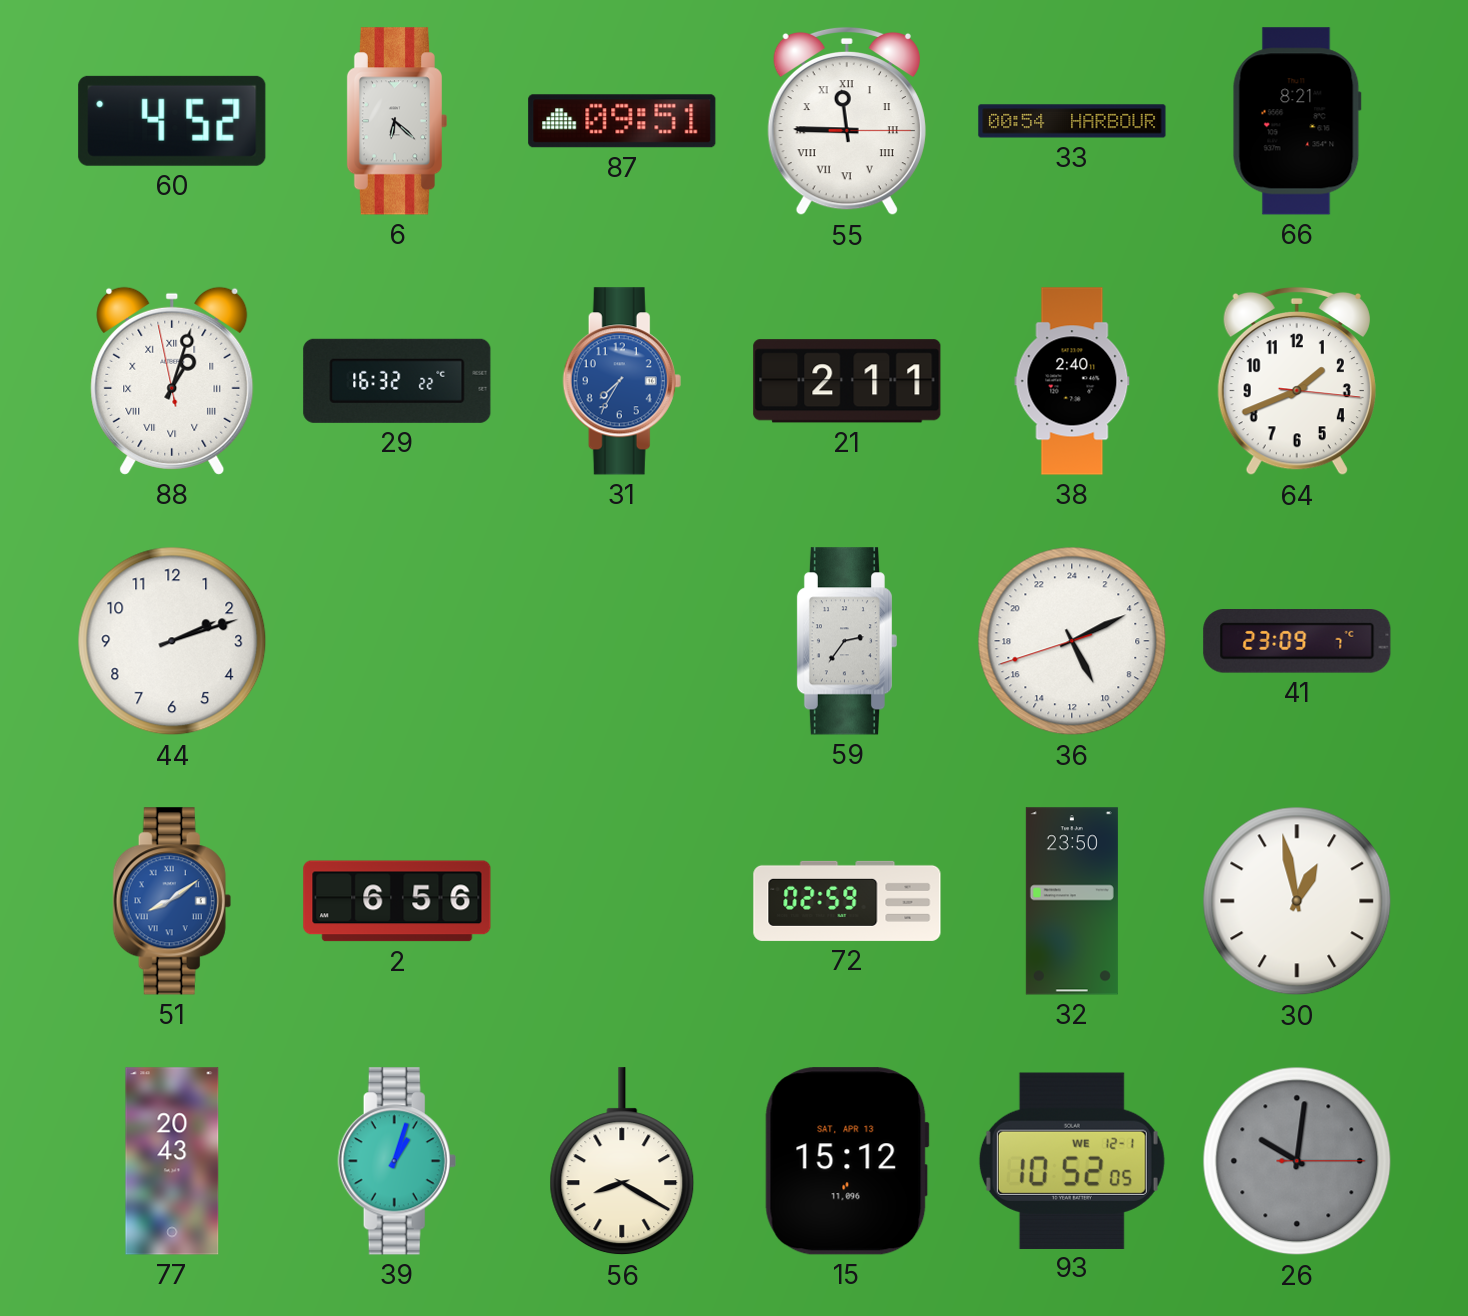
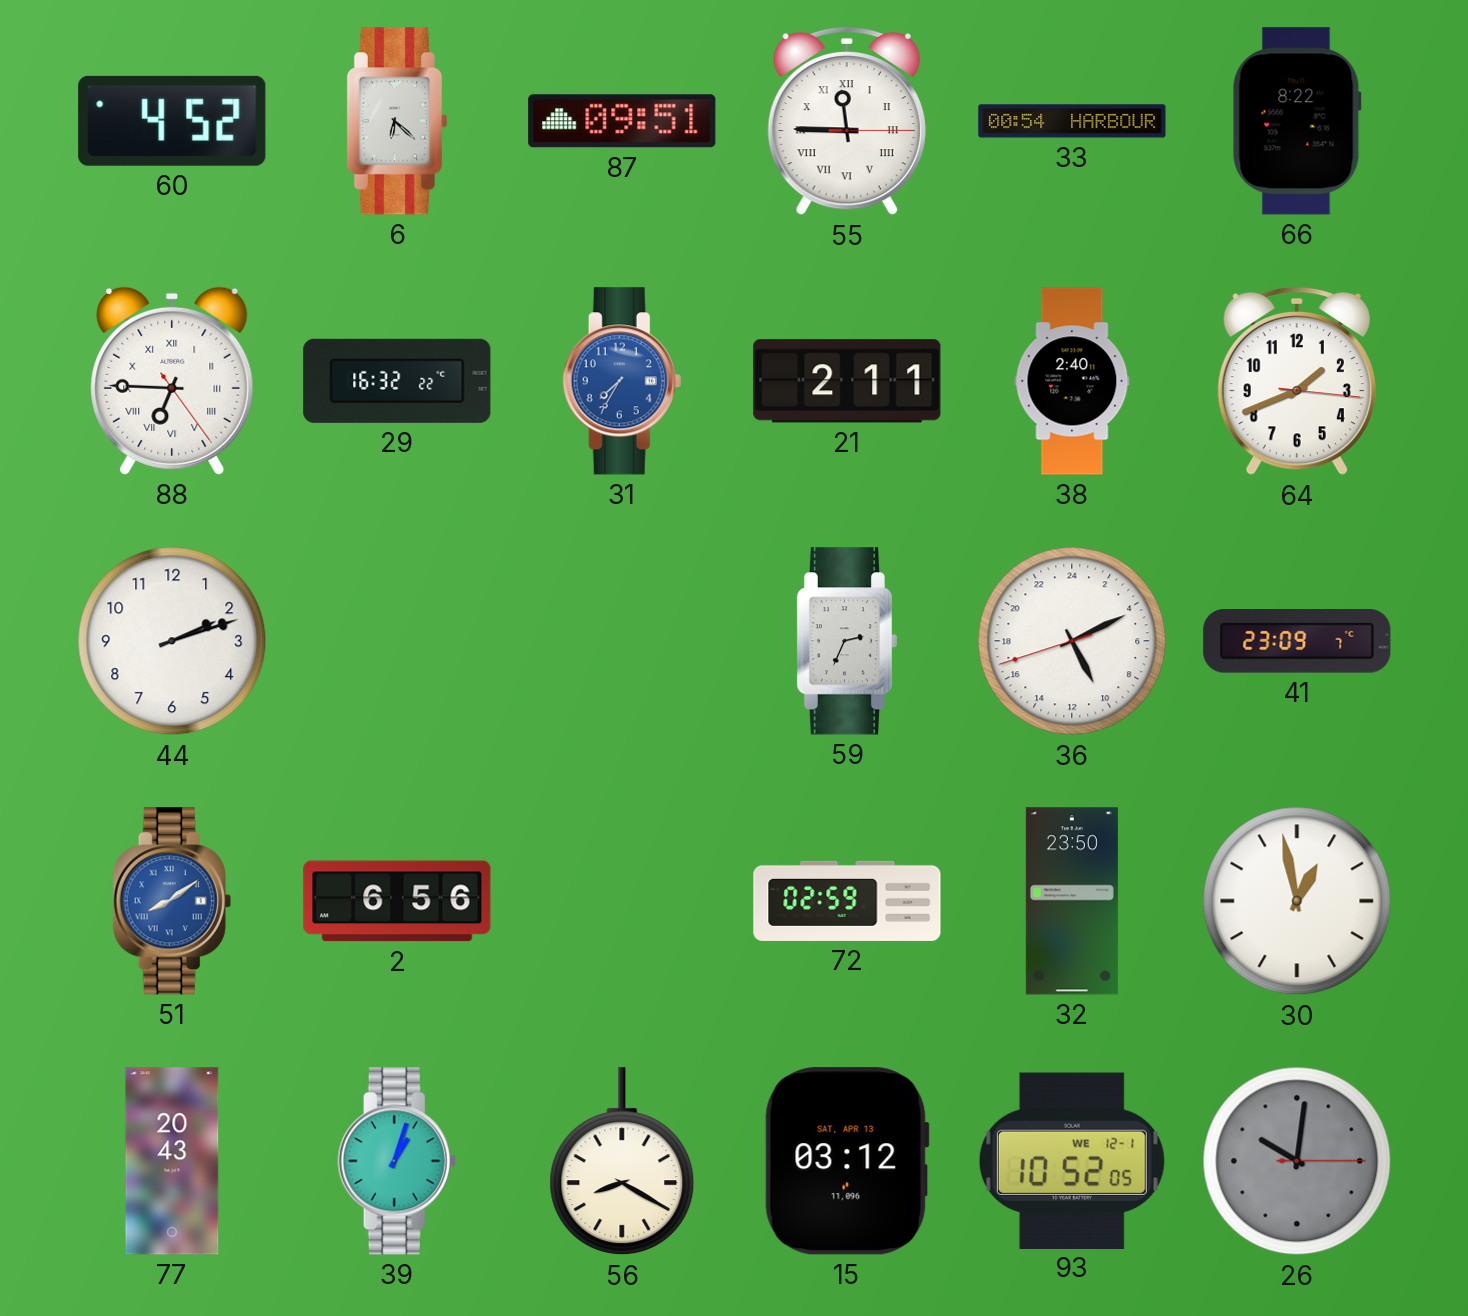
66: 8:21 -> 8:22 (1297, 121)
88: 1:02 -> 6:45 (172, 381)
59: 2:36 -> 2:34 (846, 641)
15: 15:12 -> 03:12 (847, 1161)
